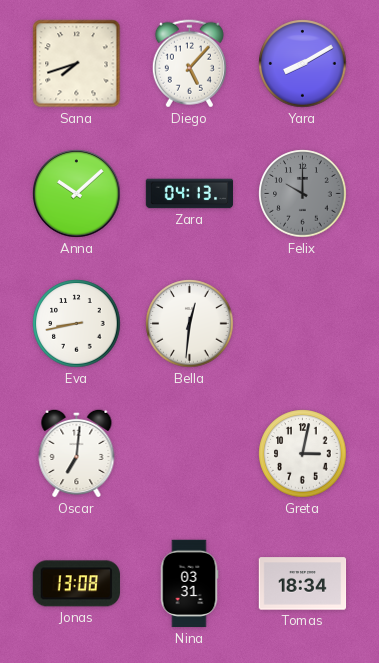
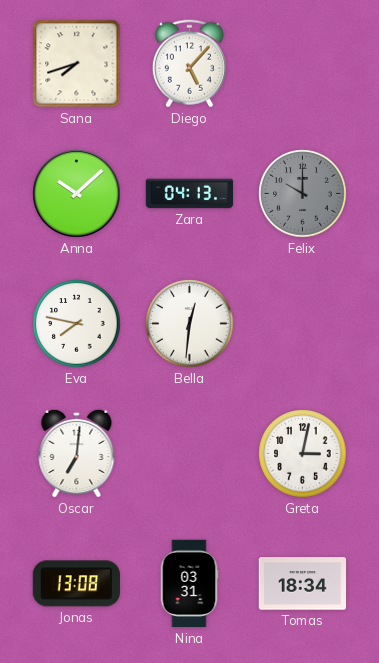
Yara: 8:10 -> none (303, 64)
Eva: 8:43 -> 7:47 (77, 324)
